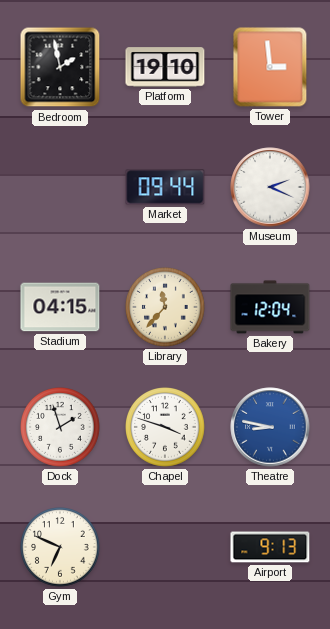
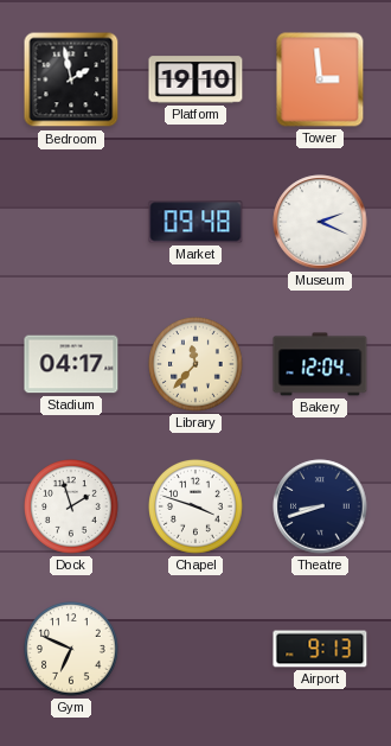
Market: 09:44 -> 09:48 (195, 222)
Stadium: 04:15 -> 04:17 (71, 364)
Theatre: 8:47 -> 8:42 (320, 506)
Theatre dial: blue -> navy (320, 506)
